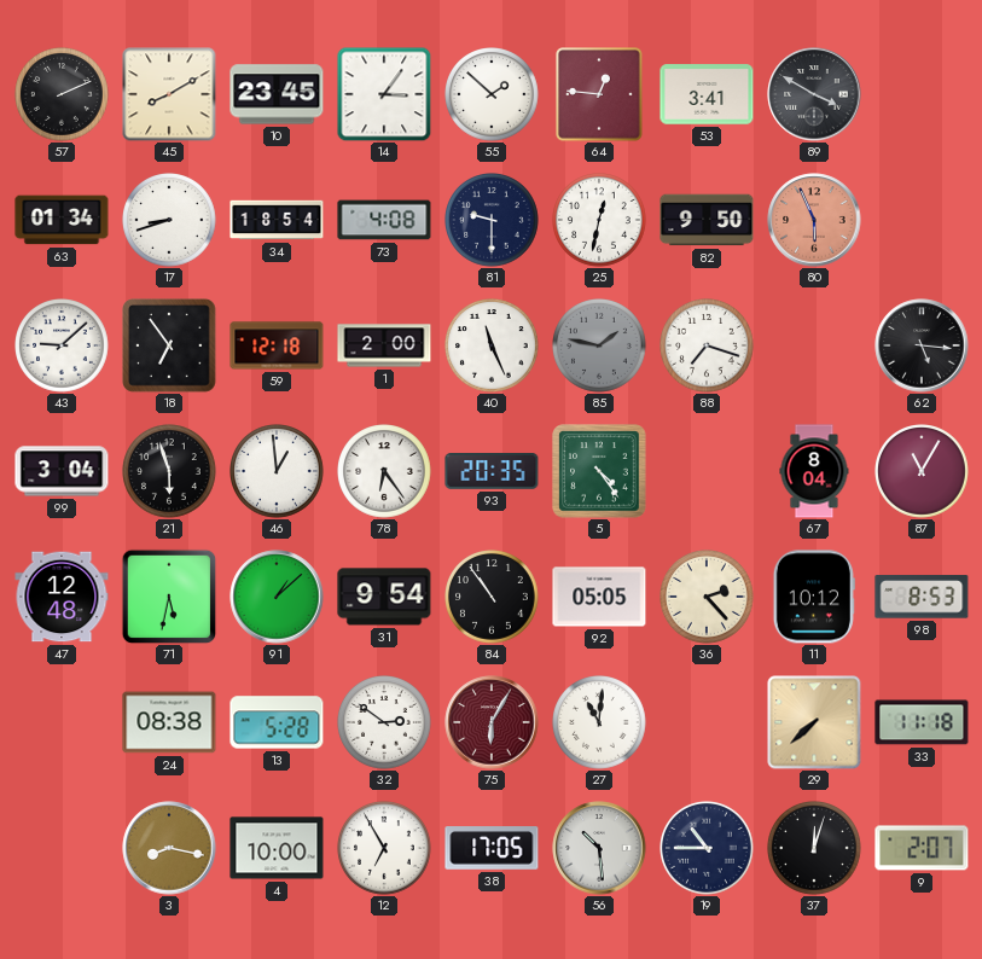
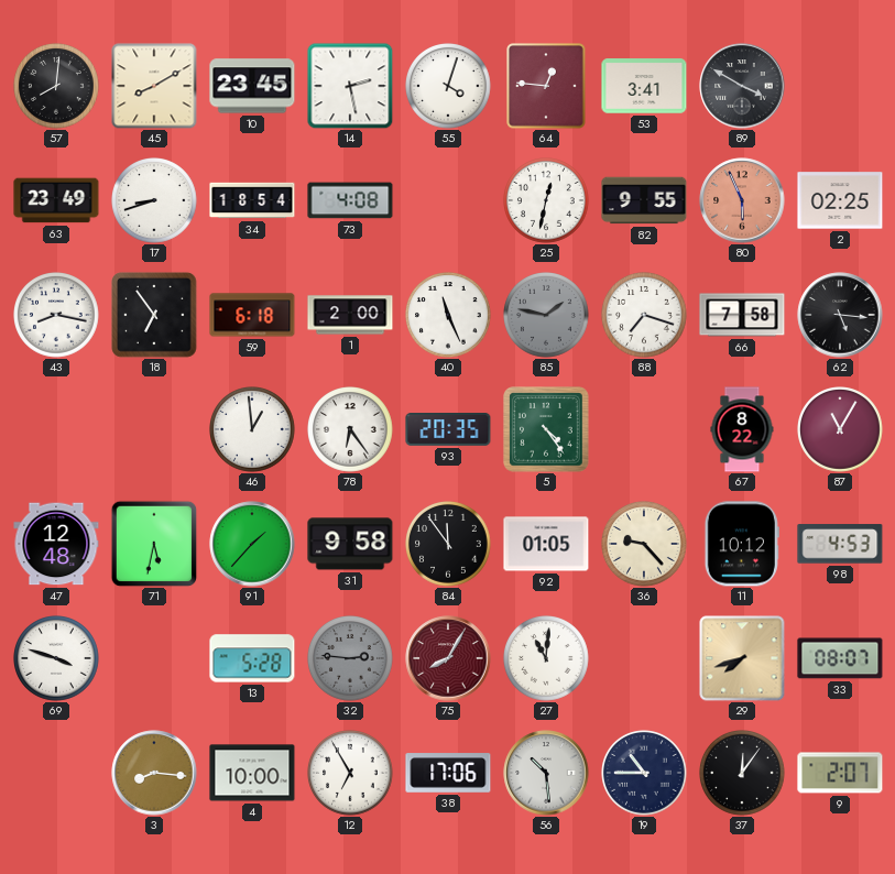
57: 2:11 -> 8:01 (57, 87)
14: 3:06 -> 2:28 (350, 86)
55: 1:52 -> 4:03 (449, 87)
63: 01:34 -> 23:49 (56, 200)
81: 9:30 -> none (493, 221)
82: 9:50 -> 9:55 (644, 200)
2: none -> 02:25 (840, 200)
43: 9:08 -> 8:17 (57, 316)
59: 12:18 -> 6:18 (252, 315)
66: none -> 7:58 (742, 315)
99: 3:04 -> none (62, 471)
21: 5:57 -> none (170, 472)
67: 8:04 -> 8:22 (742, 429)
91: 1:08 -> 1:37 (252, 544)
31: 9:54 -> 9:58 (350, 544)
84: 10:54 -> 11:54 (449, 545)
92: 05:05 -> 01:05 (546, 544)
36: 2:23 -> 9:23 (645, 545)
98: 8:53 -> 4:53 (840, 544)
69: none -> 3:48 (57, 659)
24: 08:38 -> none (169, 722)
32: 2:51 -> 2:46 (351, 659)
32 dial: white -> grey (351, 659)
75: 6:05 -> 8:05 (448, 658)
29: 7:38 -> 7:42 (742, 658)
33: 11:18 -> 08:07 (840, 658)
3: 8:17 -> 8:16 (154, 773)
38: 17:05 -> 17:06 (448, 773)
37: 12:03 -> 12:06 (743, 774)
